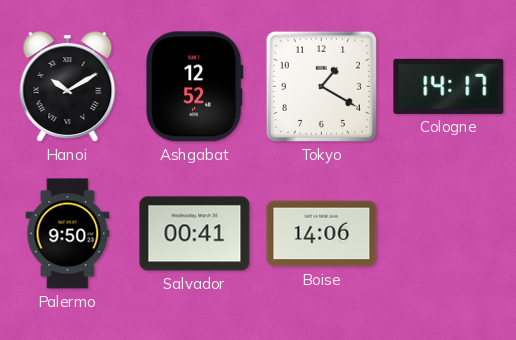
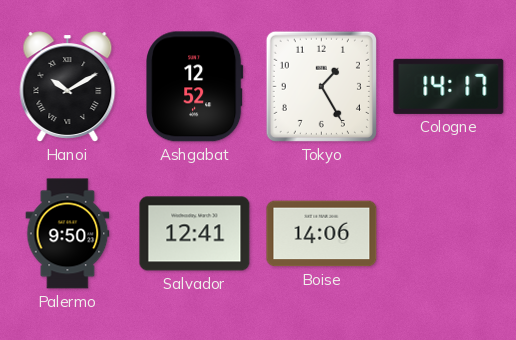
Tokyo: 1:20 -> 1:25 (321, 86)
Salvador: 00:41 -> 12:41 (195, 234)
